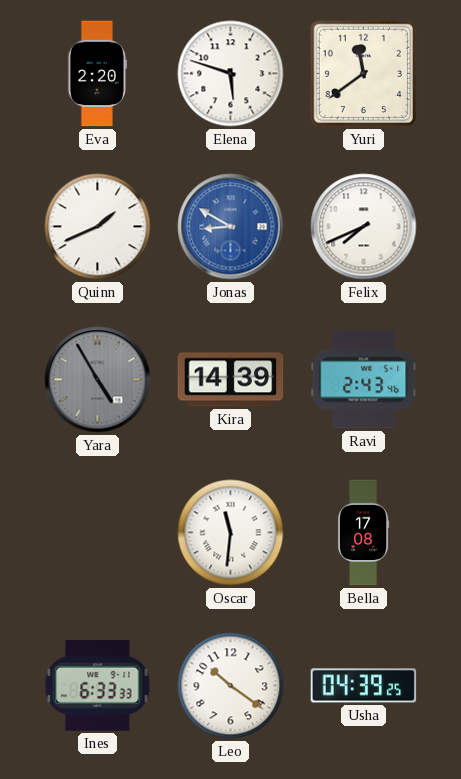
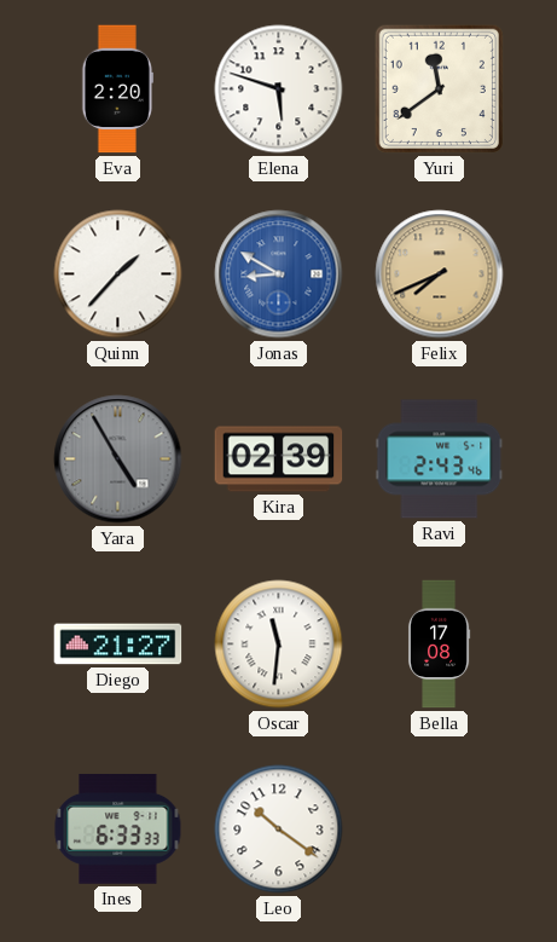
Quinn: 1:41 -> 1:37 (118, 274)
Felix dial: white -> champagne (440, 274)
Kira: 14:39 -> 02:39 (279, 460)
Diego: none -> 21:27 (118, 645)
Usha: 04:39 -> none (364, 686)
